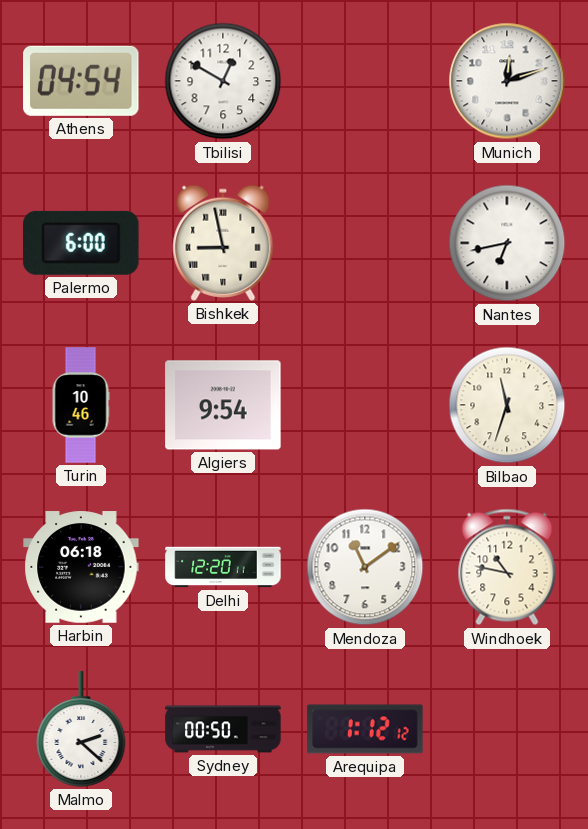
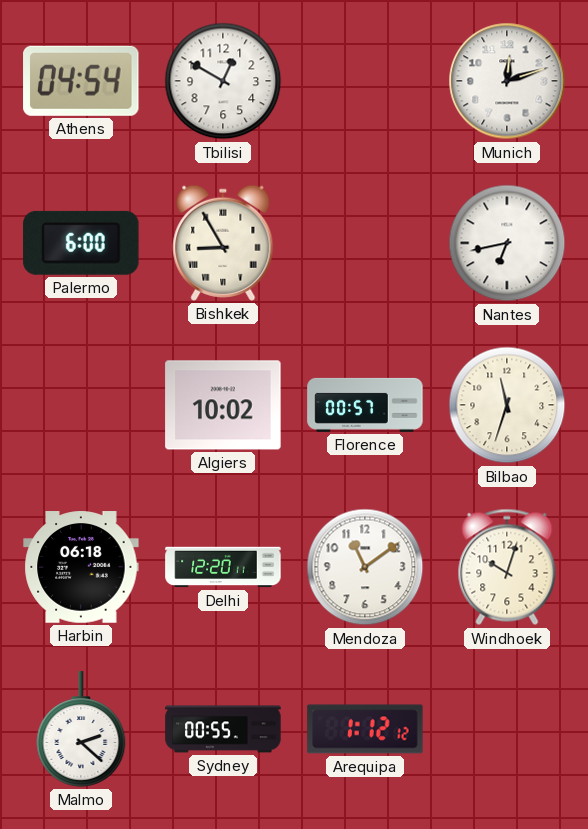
Bishkek: 8:58 -> 8:55 (223, 243)
Turin: 10:46 -> none (81, 405)
Algiers: 9:54 -> 10:02 (223, 405)
Florence: none -> 00:57 (365, 405)
Windhoek: 10:47 -> 10:03 (507, 567)
Sydney: 00:50 -> 00:55 (223, 729)
